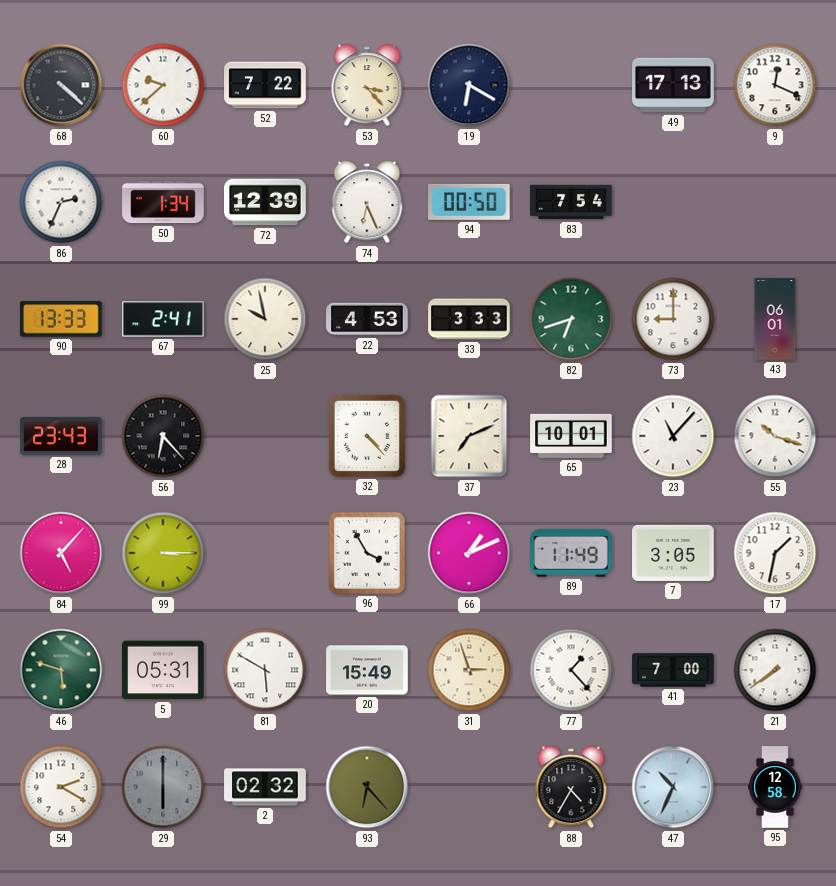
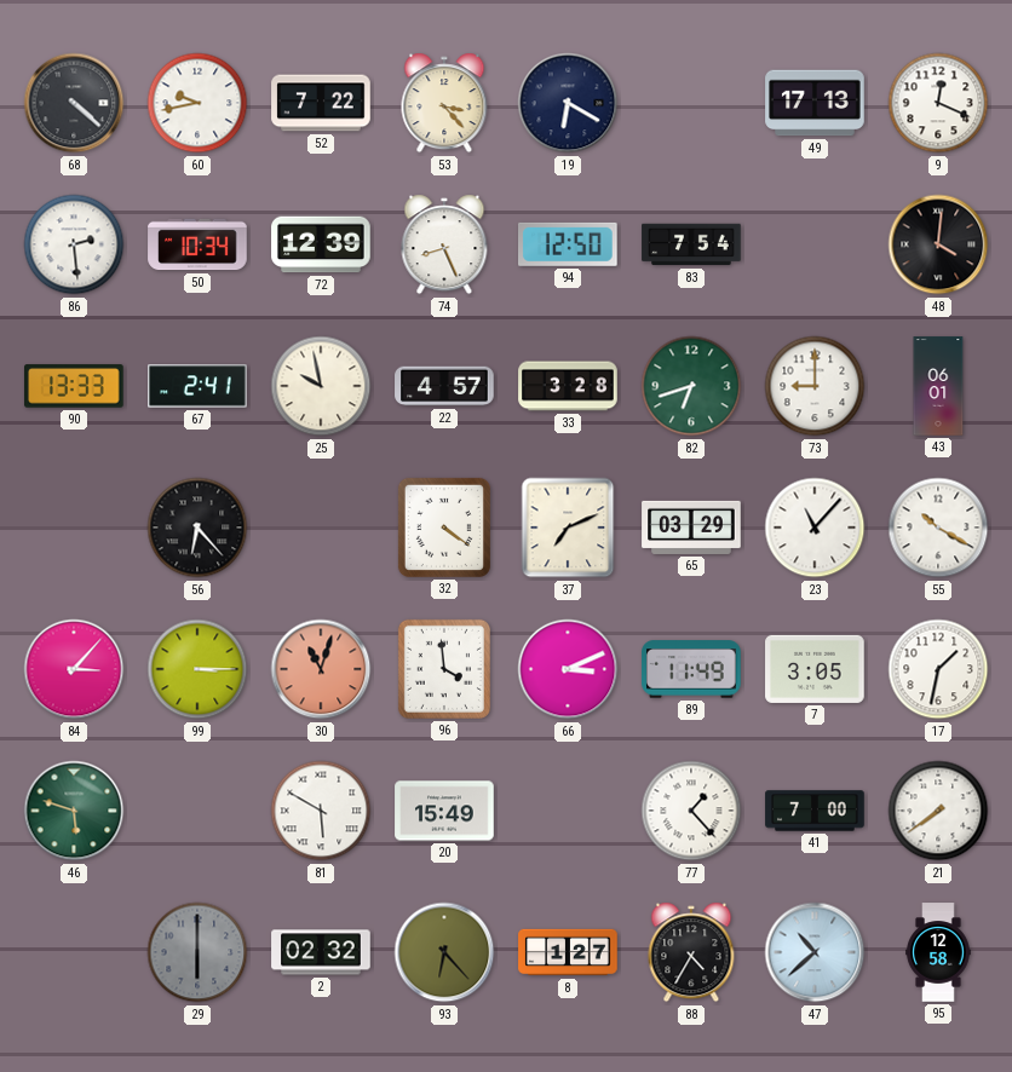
60: 9:38 -> 9:43 (197, 103)
86: 2:34 -> 2:29 (74, 244)
50: 1:34 -> 10:34 (197, 244)
74: 6:26 -> 8:26 (444, 244)
94: 00:50 -> 12:50 (569, 244)
48: none -> 4:01 (938, 244)
22: 4:53 -> 4:57 (444, 386)
33: 3:33 -> 3:28 (568, 386)
28: 23:43 -> none (61, 437)
32: 4:23 -> 4:21 (444, 528)
65: 10:01 -> 03:29 (691, 528)
55: 10:18 -> 10:20 (938, 528)
84: 5:07 -> 3:07 (74, 669)
30: none -> 11:03 (321, 669)
96: 3:55 -> 3:59 (444, 669)
66: 1:11 -> 3:11 (568, 669)
5: 05:31 -> none (163, 670)
31: 2:57 -> none (469, 670)
54: 2:20 -> none (61, 787)
8: none -> 1:27 (568, 952)
47: 10:34 -> 10:38 (815, 952)
